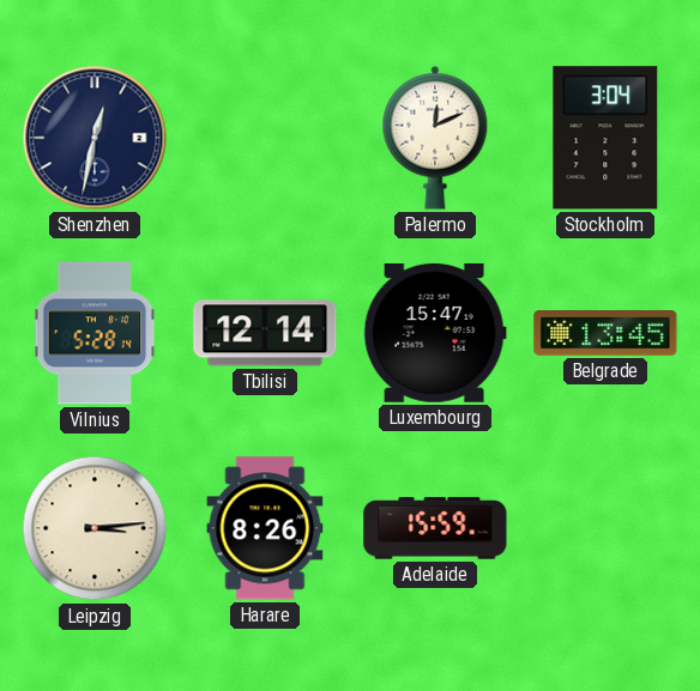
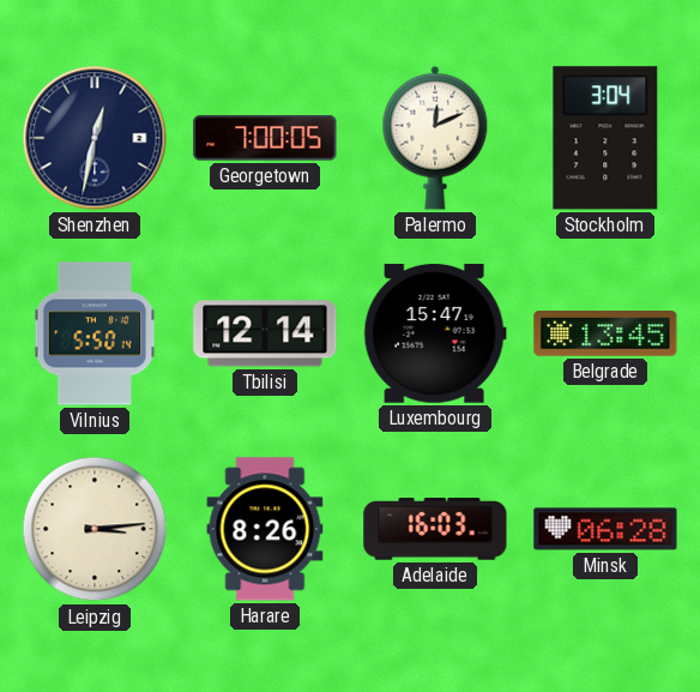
Georgetown: none -> 7:00 (265, 138)
Vilnius: 5:28 -> 5:50 (95, 333)
Adelaide: 15:59 -> 16:03 (435, 529)
Minsk: none -> 06:28 (605, 529)
